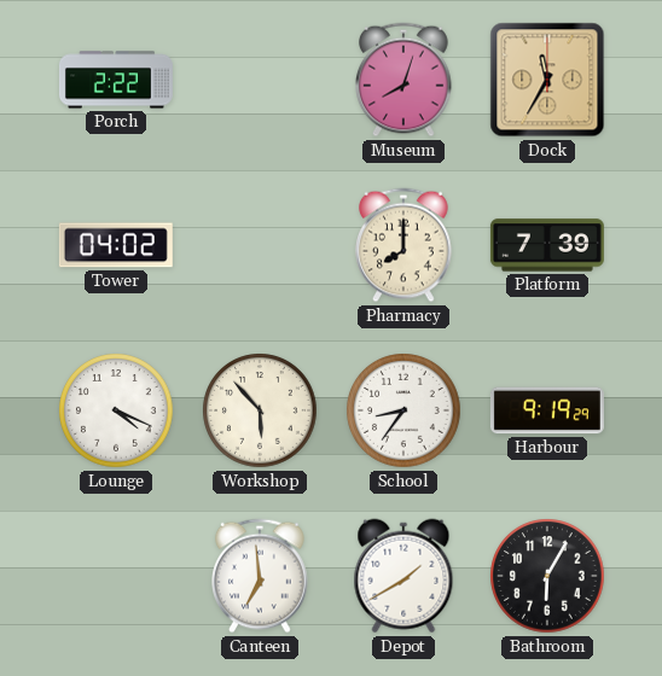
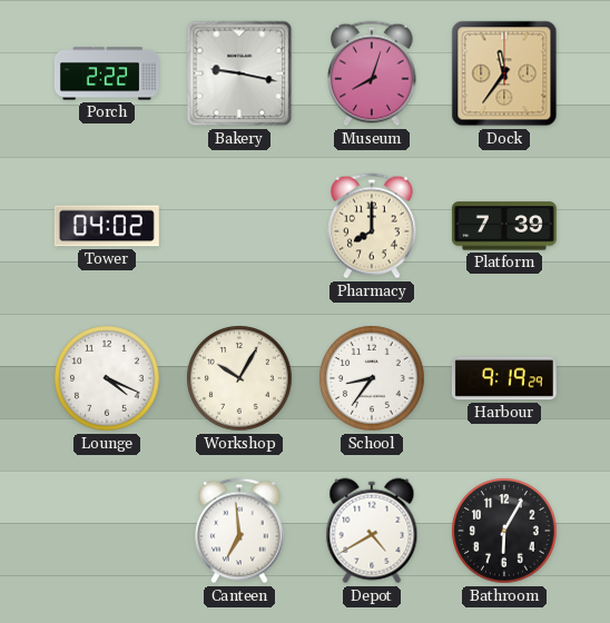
Bakery: none -> 9:17 (239, 73)
Dock: 11:35 -> 11:36 (504, 73)
Workshop: 5:53 -> 10:05 (239, 378)
Depot: 1:40 -> 4:40 (372, 531)
